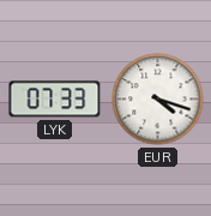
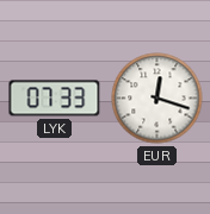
EUR: 4:18 -> 12:18 (157, 99)
